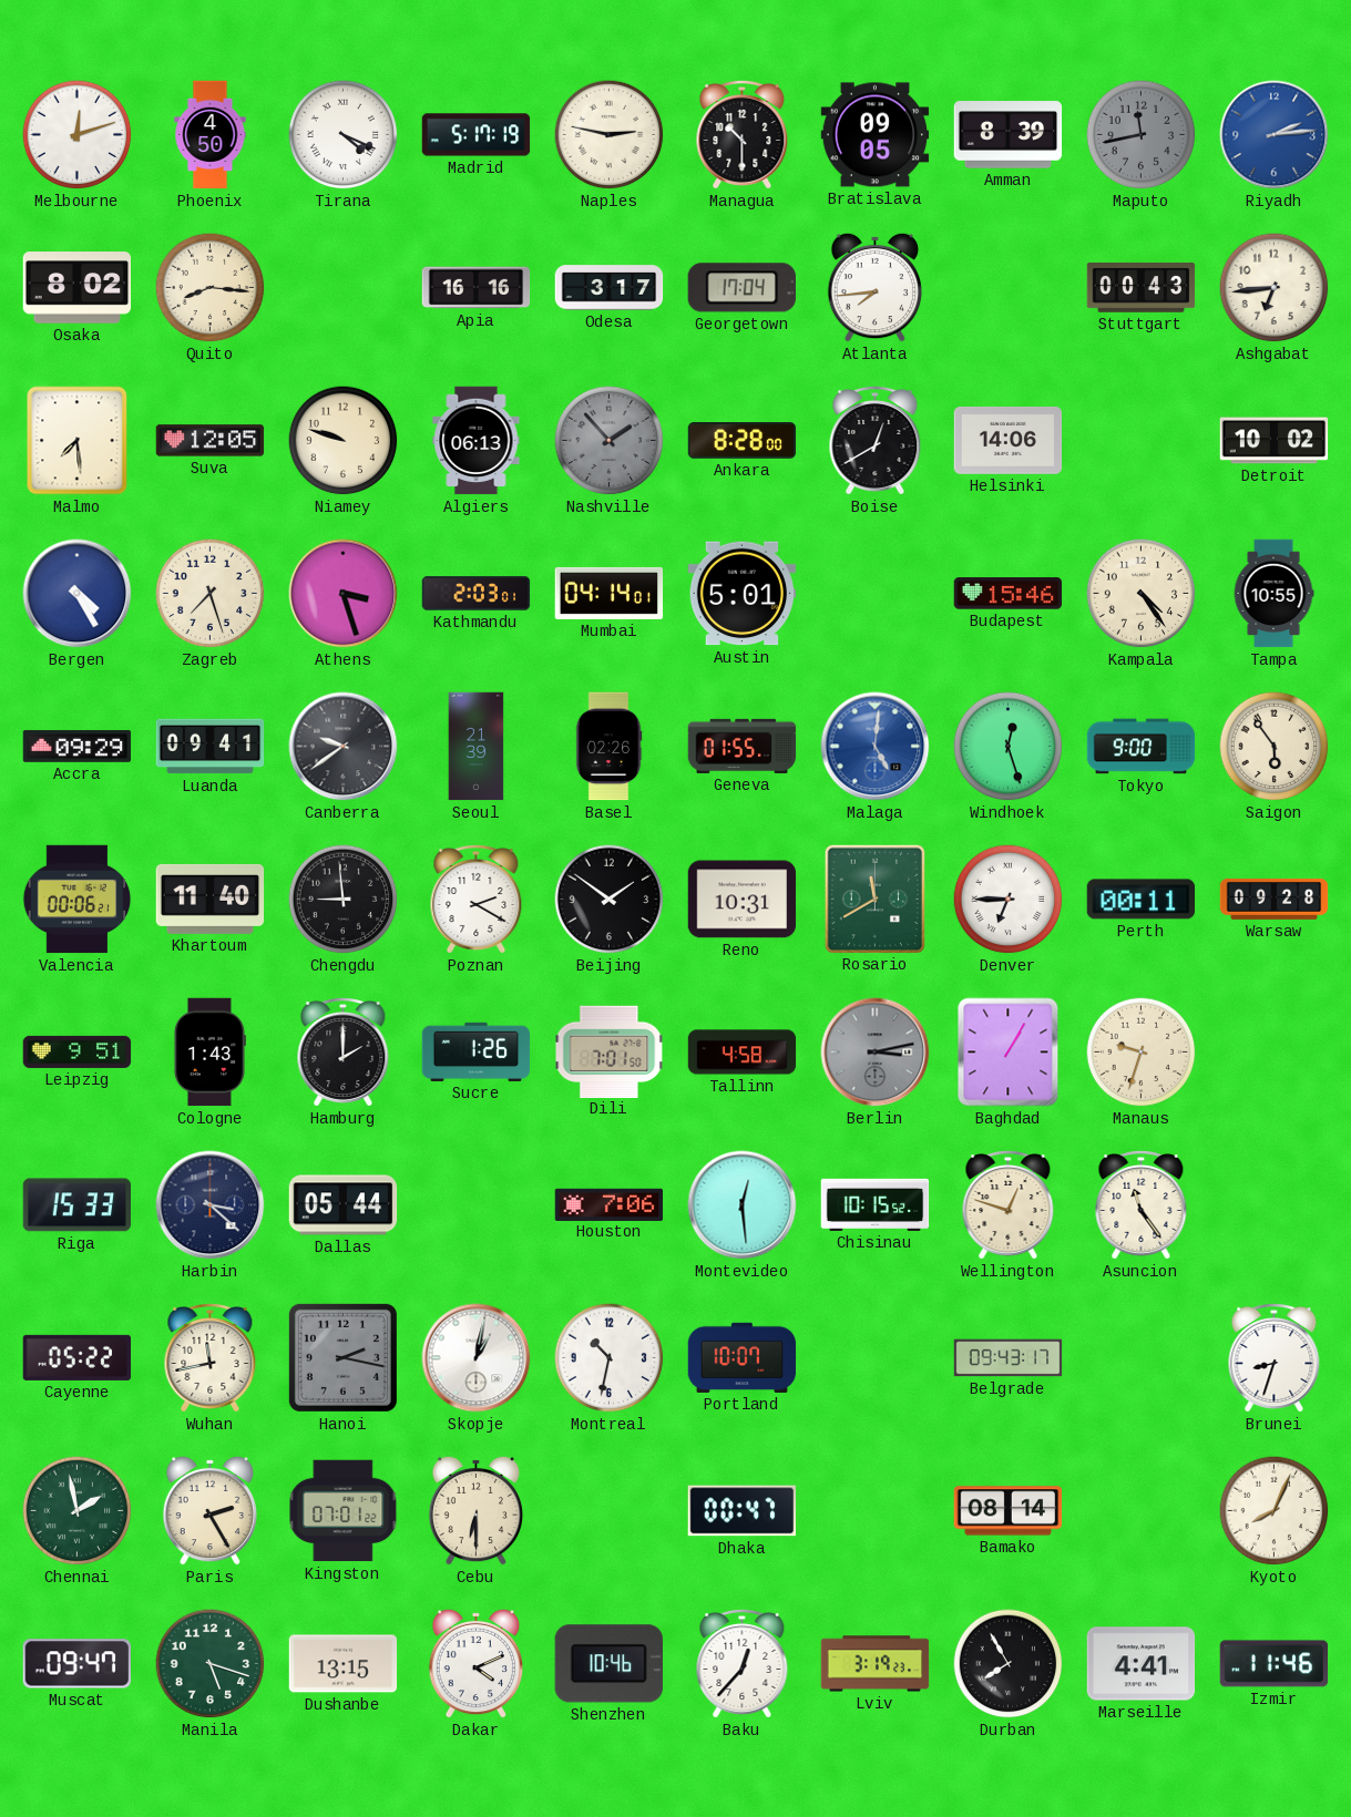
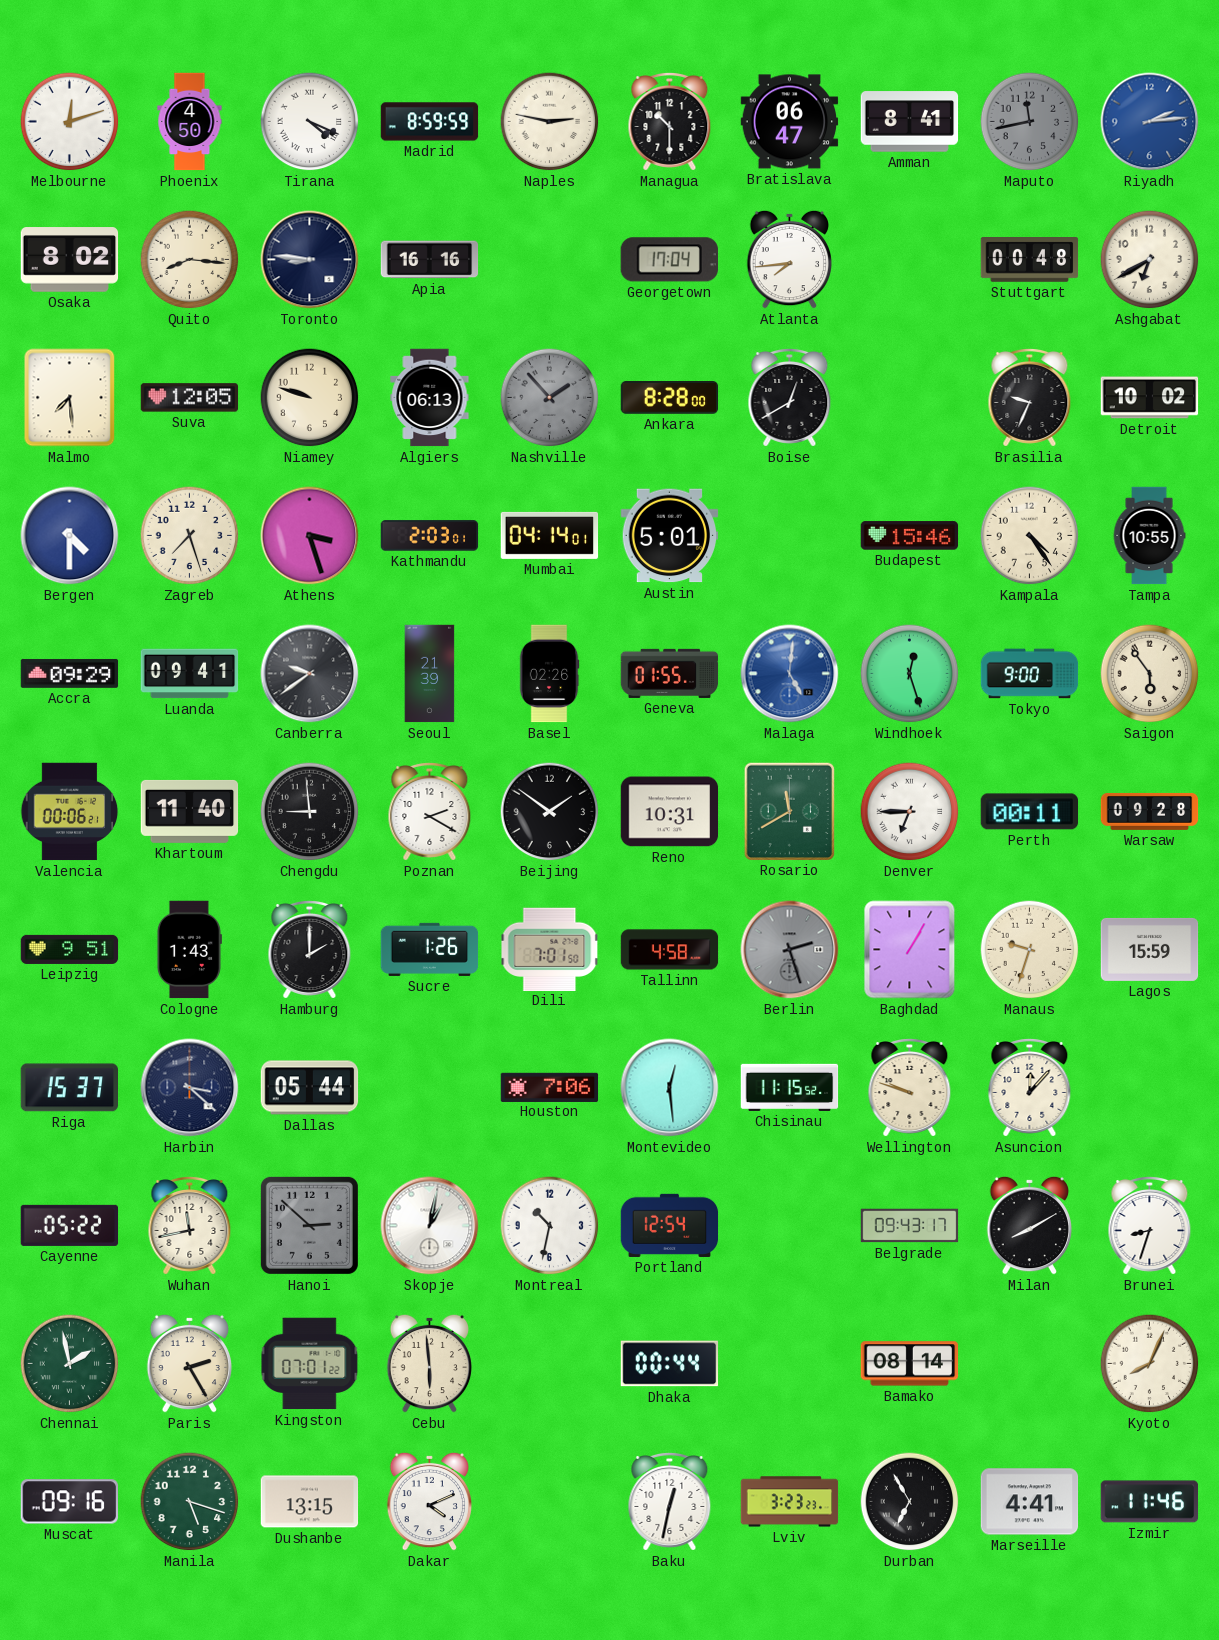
Madrid: 5:17 -> 8:59 (430, 122)
Bratislava: 09:05 -> 06:47 (790, 122)
Amman: 8:39 -> 8:41 (910, 122)
Toronto: none -> 8:46 (310, 260)
Odesa: 3:17 -> none (610, 288)
Stuttgart: 00:43 -> 00:48 (1030, 260)
Ashgabat: 6:44 -> 6:40 (1150, 260)
Helsinki: 14:06 -> none (1009, 441)
Brasilia: none -> 9:34 (1030, 398)
Bergen: 4:25 -> 4:30 (70, 536)
Berlin: 3:13 -> 2:27 (790, 950)
Lagos: none -> 15:59 (1150, 949)
Riga: 15:33 -> 15:37 (69, 1088)
Chisinau: 10:15 -> 11:15 (790, 1087)
Wellington: 12:48 -> 9:48 (910, 1088)
Asuncion: 11:24 -> 12:07 (1030, 1088)
Hanoi: 2:17 -> 2:52 (309, 1225)
Portland: 10:07 -> 12:54 (670, 1225)
Milan: none -> 8:10 (1030, 1225)
Cebu: 6:30 -> 5:59 (430, 1363)
Dhaka: 00:47 -> 00:44 (670, 1364)
Muscat: 09:47 -> 09:16 (69, 1502)
Shenzhen: 10:46 -> none (608, 1664)
Baku: 12:37 -> 12:32 (670, 1502)
Lviv: 3:19 -> 3:23 (790, 1502)
Durban: 7:55 -> 6:55 (910, 1502)
